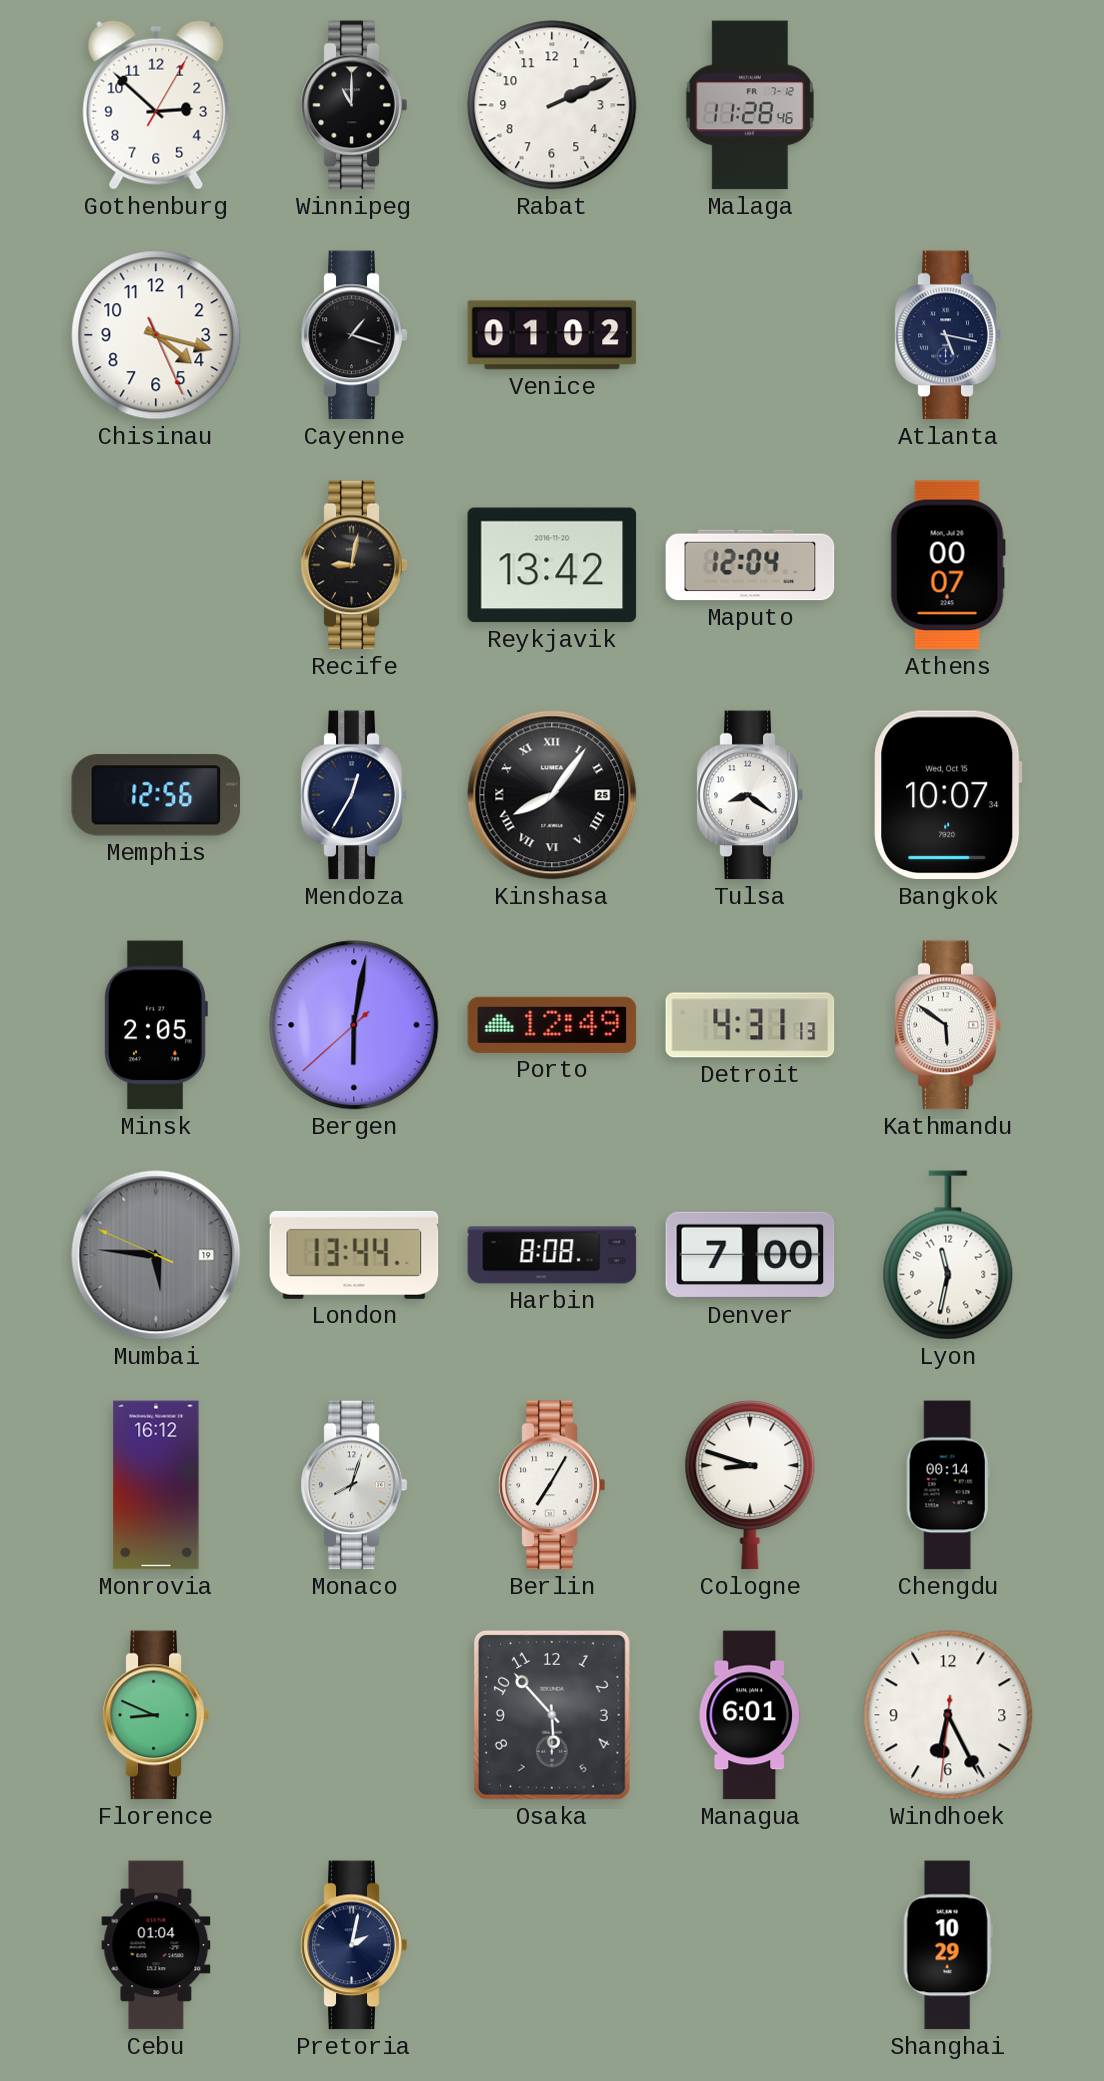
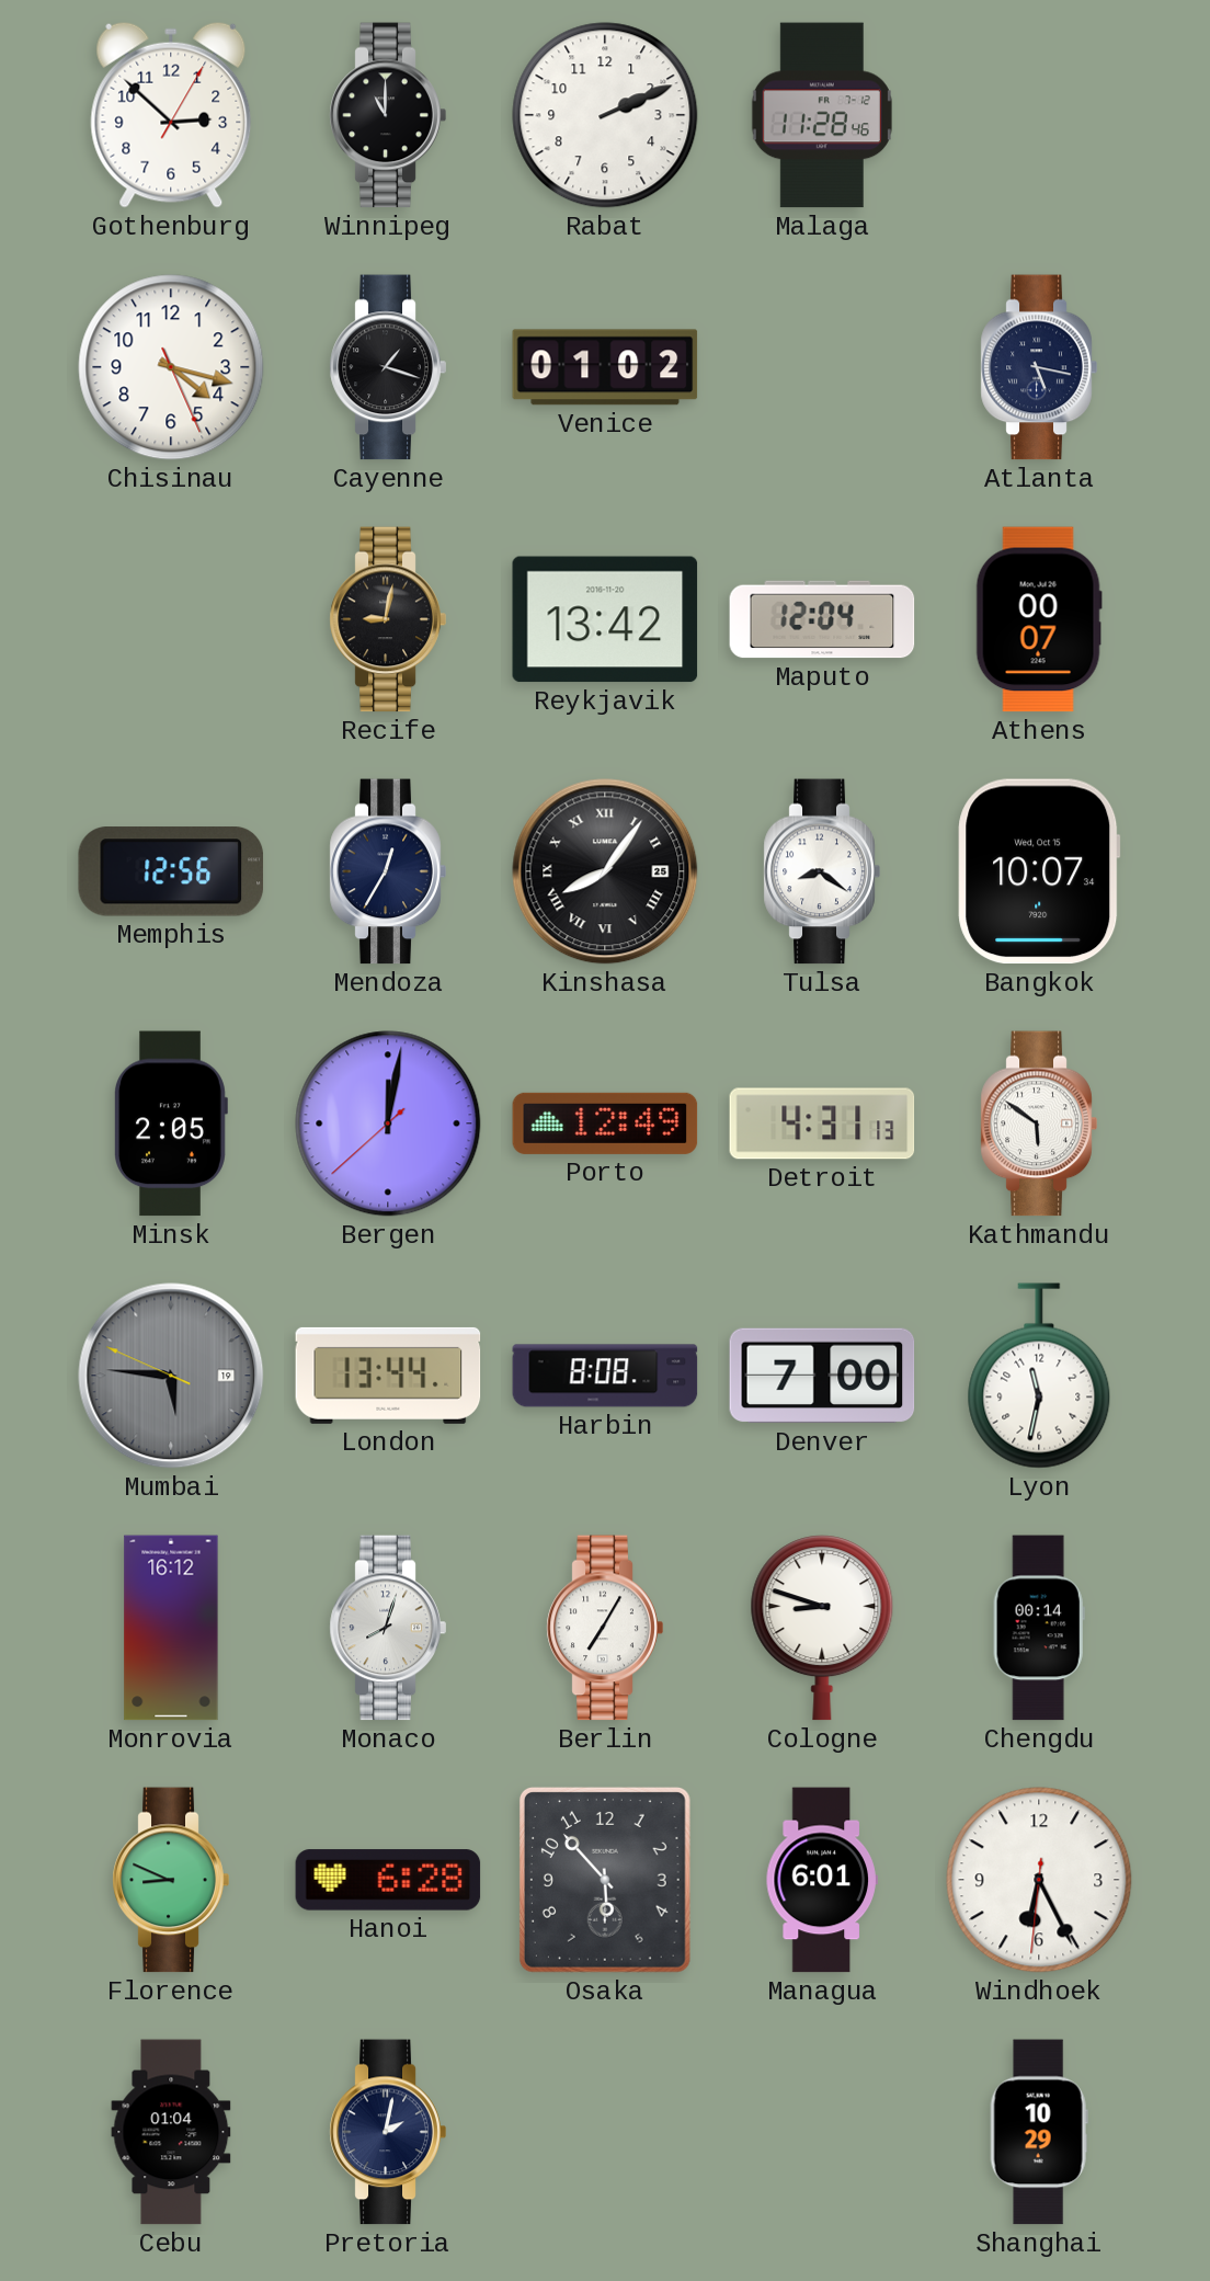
Bergen: 6:01 -> 12:01 (388, 1124)
Hanoi: none -> 6:28 (388, 1880)
